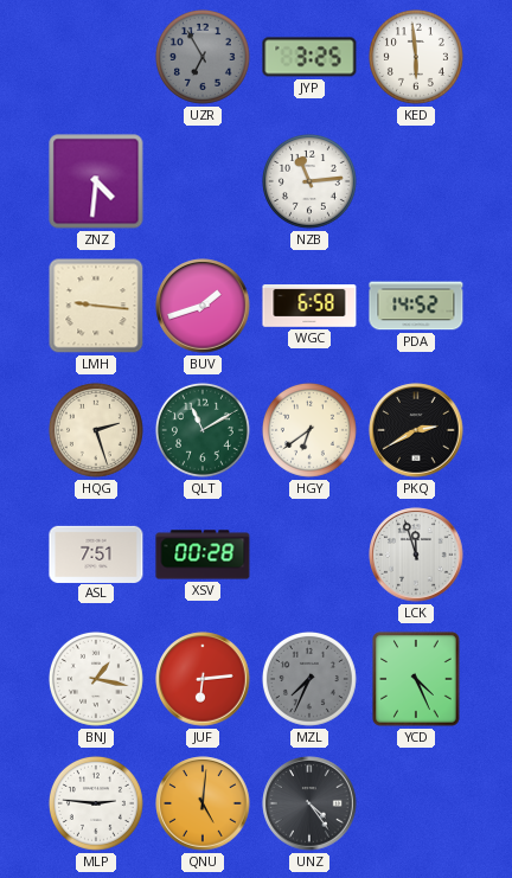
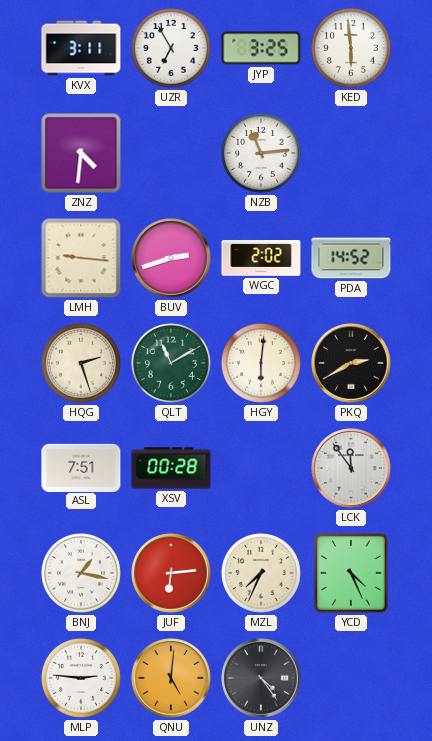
KVX: none -> 3:11 (81, 48)
UZR dial: grey -> white (171, 48)
BUV: 1:42 -> 2:42 (171, 258)
WGC: 6:58 -> 2:02 (261, 259)
HGY: 6:39 -> 6:01 (261, 363)
LCK: 11:57 -> 11:54 (351, 468)
MZL dial: grey -> cream (261, 573)
